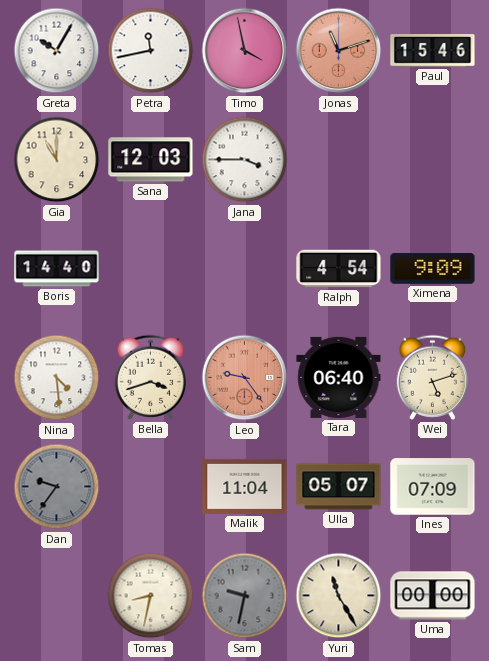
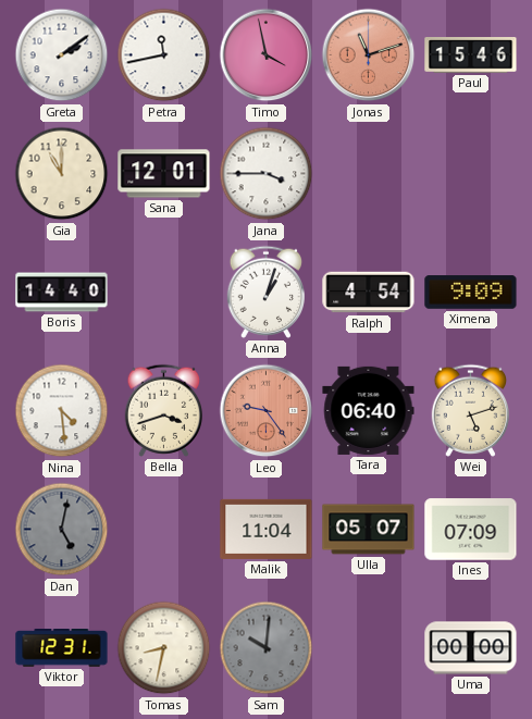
Greta: 10:05 -> 2:09 (62, 55)
Sana: 12:03 -> 12:01 (164, 174)
Anna: none -> 1:03 (265, 292)
Dan: 9:36 -> 5:02 (62, 530)
Viktor: none -> 12:31 (62, 648)
Sam: 9:32 -> 10:01 (267, 648)
Yuri: 11:25 -> none (339, 596)
